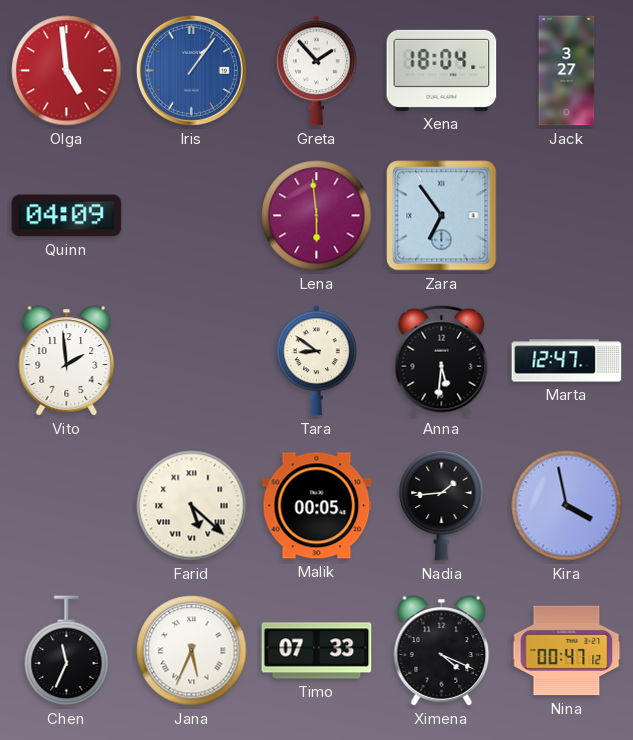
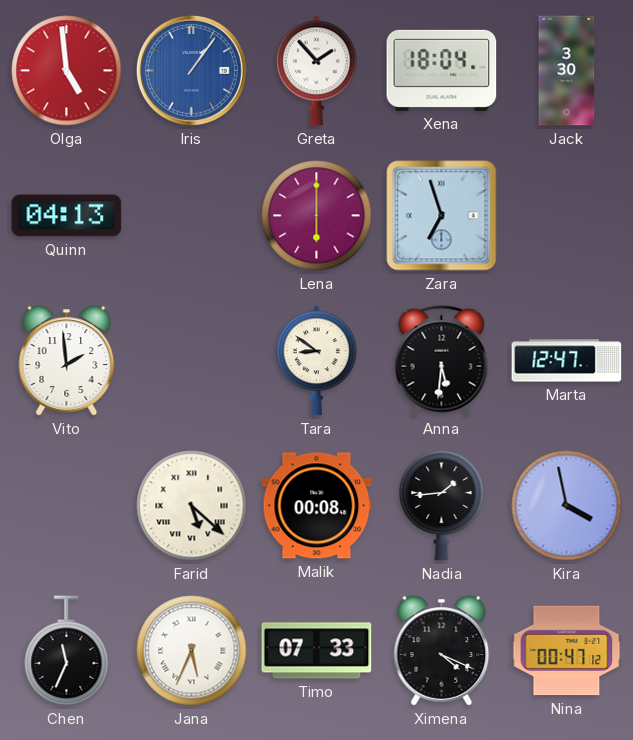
Jack: 3:27 -> 3:30 (567, 71)
Quinn: 04:09 -> 04:13 (67, 216)
Lena: 5:59 -> 6:00 (317, 216)
Zara: 6:54 -> 6:57 (442, 216)
Malik: 00:05 -> 00:08 (317, 506)
